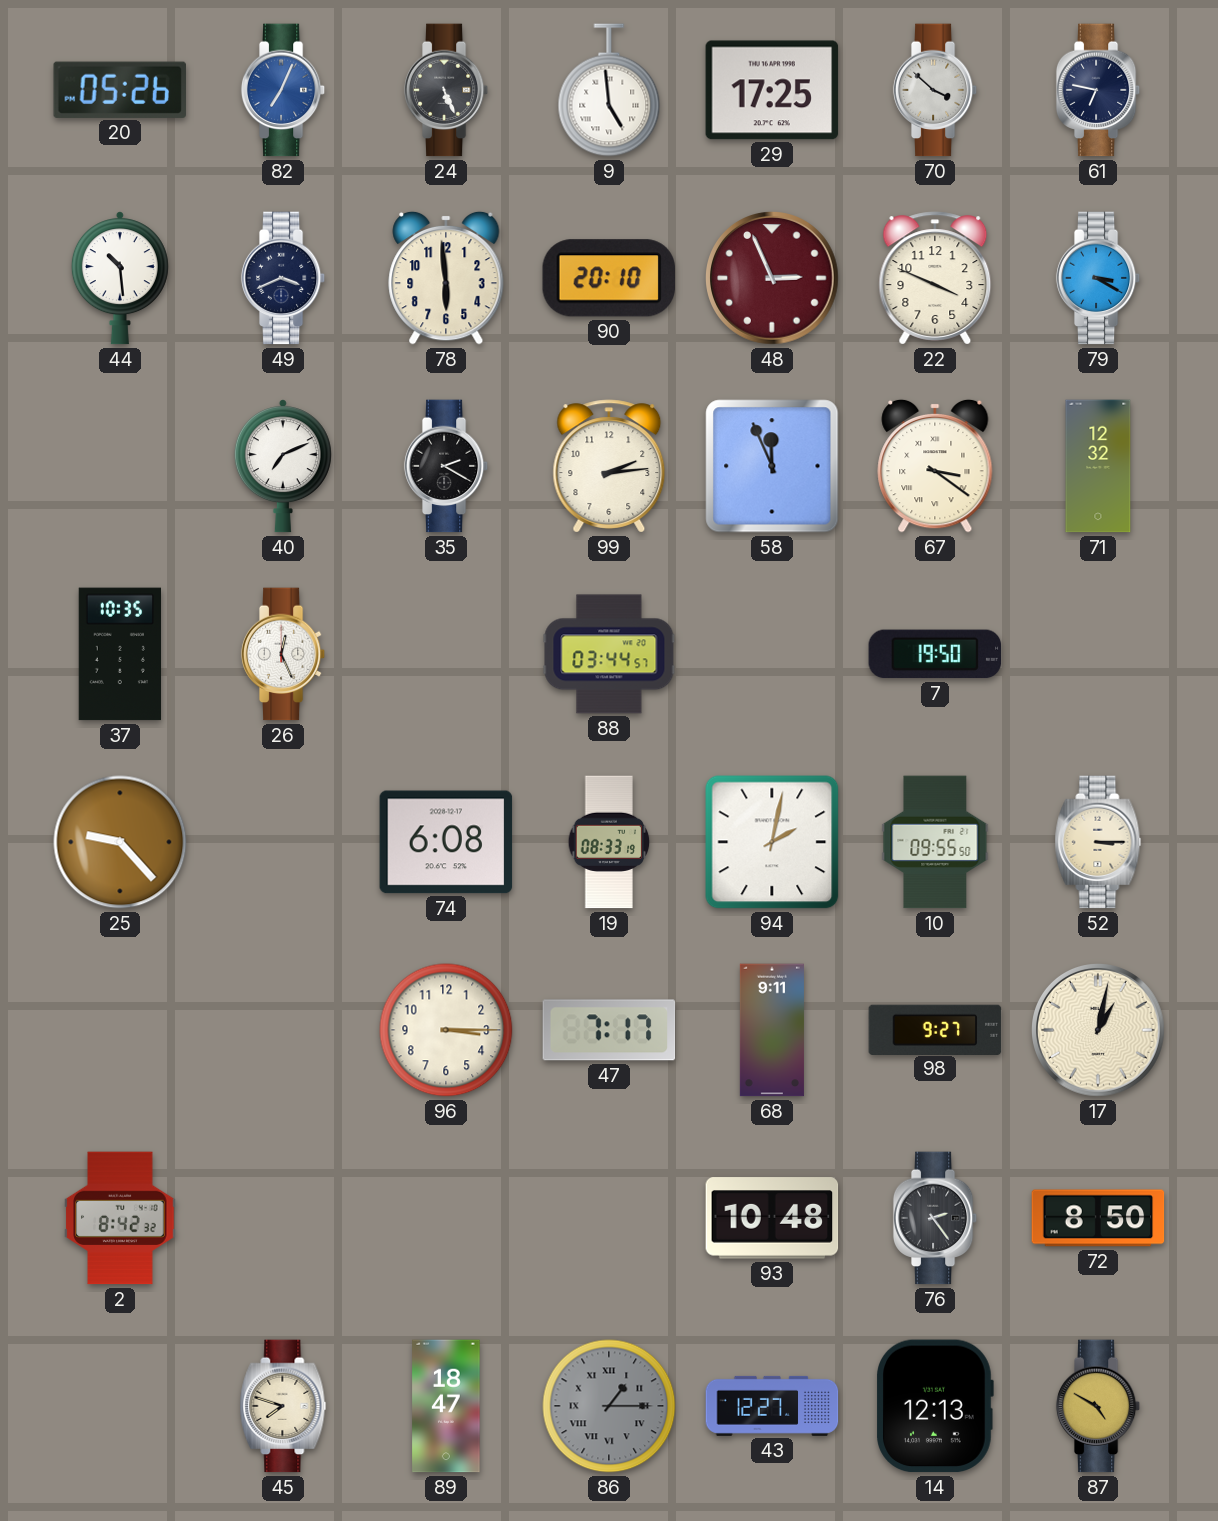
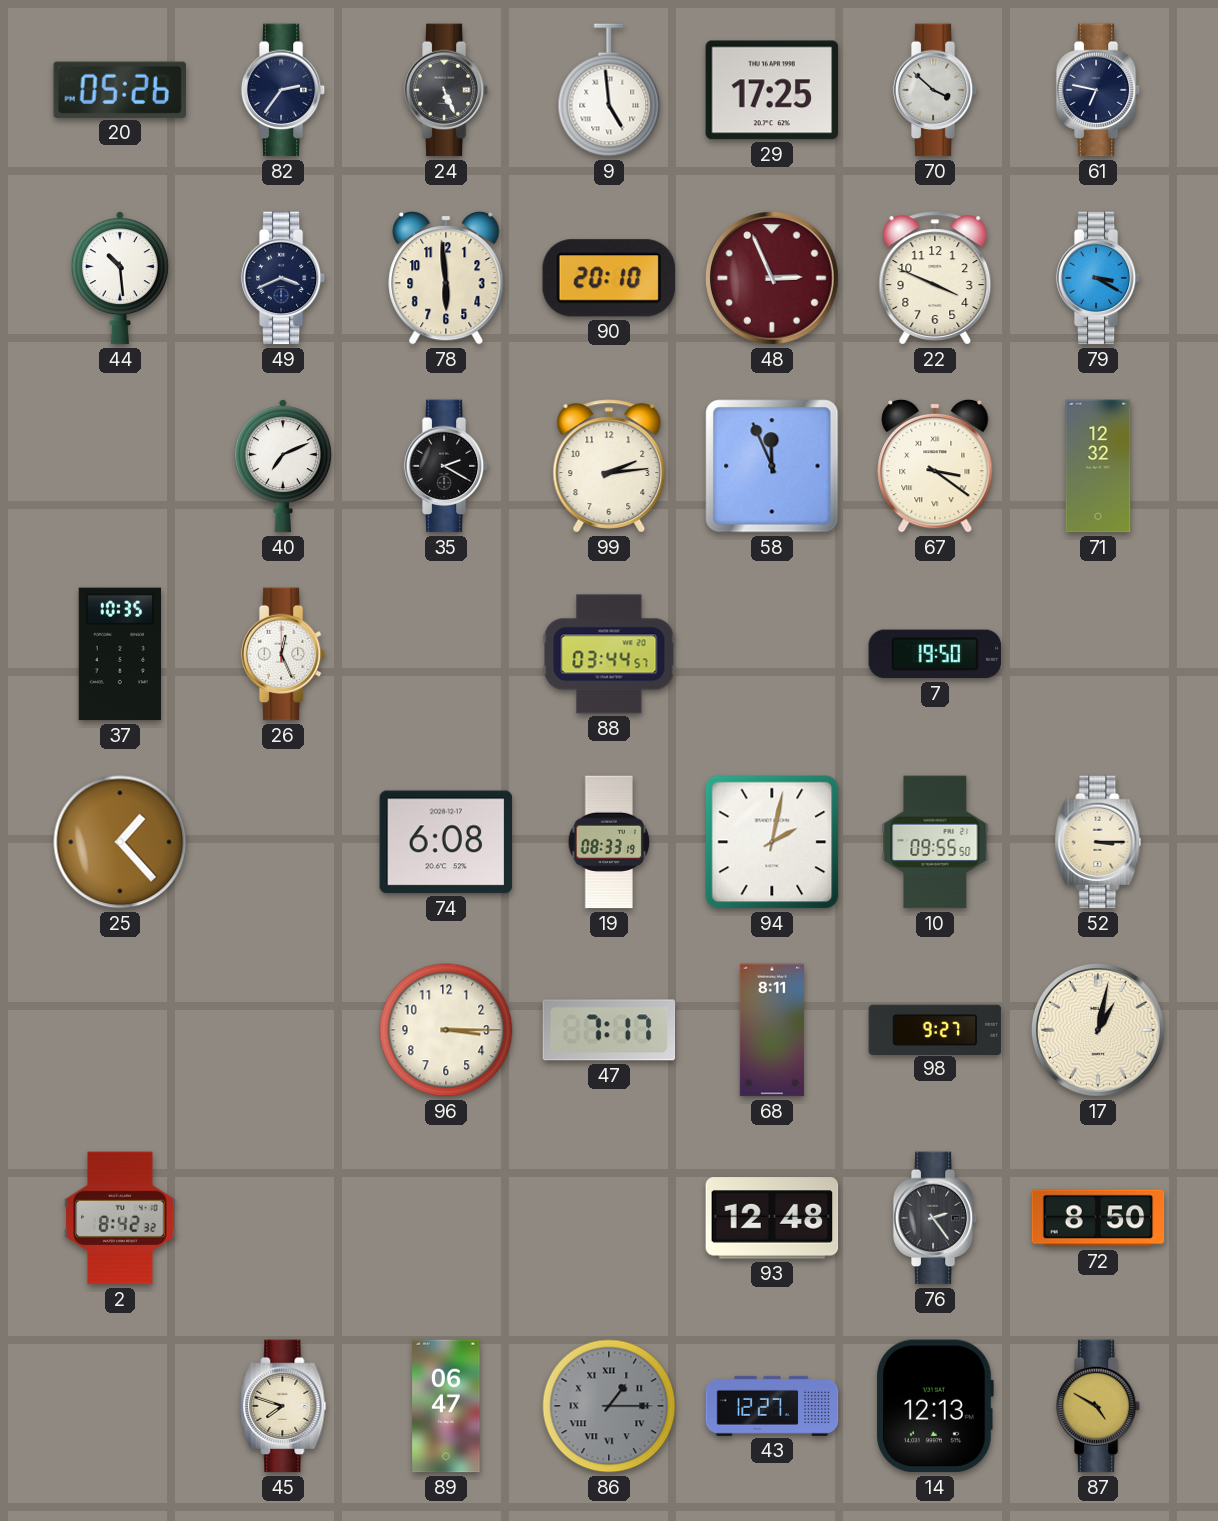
82: 7:04 -> 2:36 (283, 90)
82 dial: blue -> navy (283, 90)
25: 9:23 -> 1:23 (120, 842)
68: 9:11 -> 8:11 (772, 1030)
93: 10:48 -> 12:48 (772, 1218)
89: 18:47 -> 06:47 (446, 1406)
